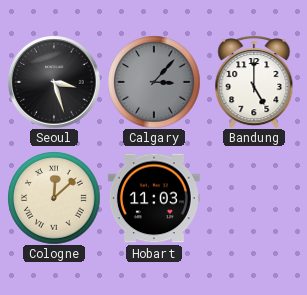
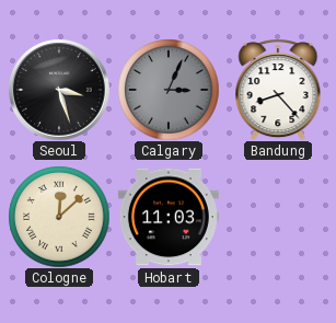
Calgary: 3:07 -> 3:04 (169, 90)
Bandung: 5:00 -> 8:23 (278, 90)
